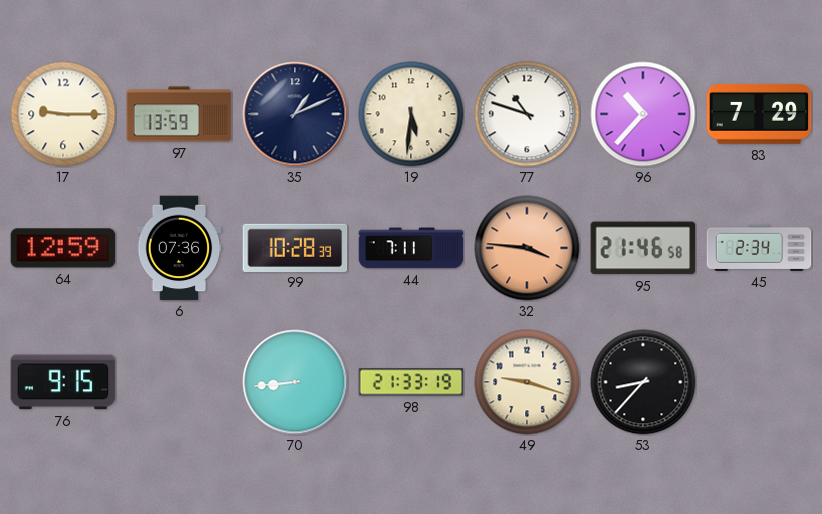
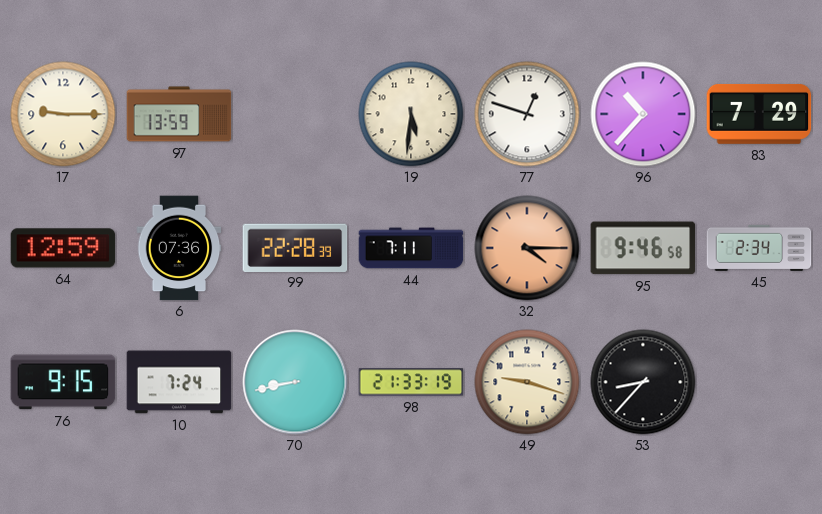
35: 1:11 -> none (295, 114)
77: 10:48 -> 12:48 (527, 114)
99: 10:28 -> 22:28 (295, 247)
32: 3:46 -> 4:15 (527, 248)
95: 21:46 -> 9:46 (643, 248)
10: none -> 7:24 (179, 382)
70: 8:44 -> 8:43 (295, 382)
